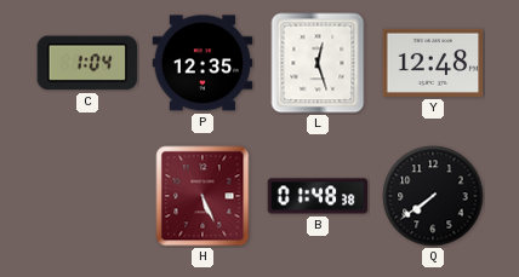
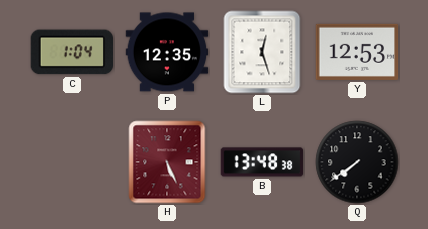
Y: 12:48 -> 12:53 (357, 52)
B: 01:48 -> 13:48 (262, 162)
